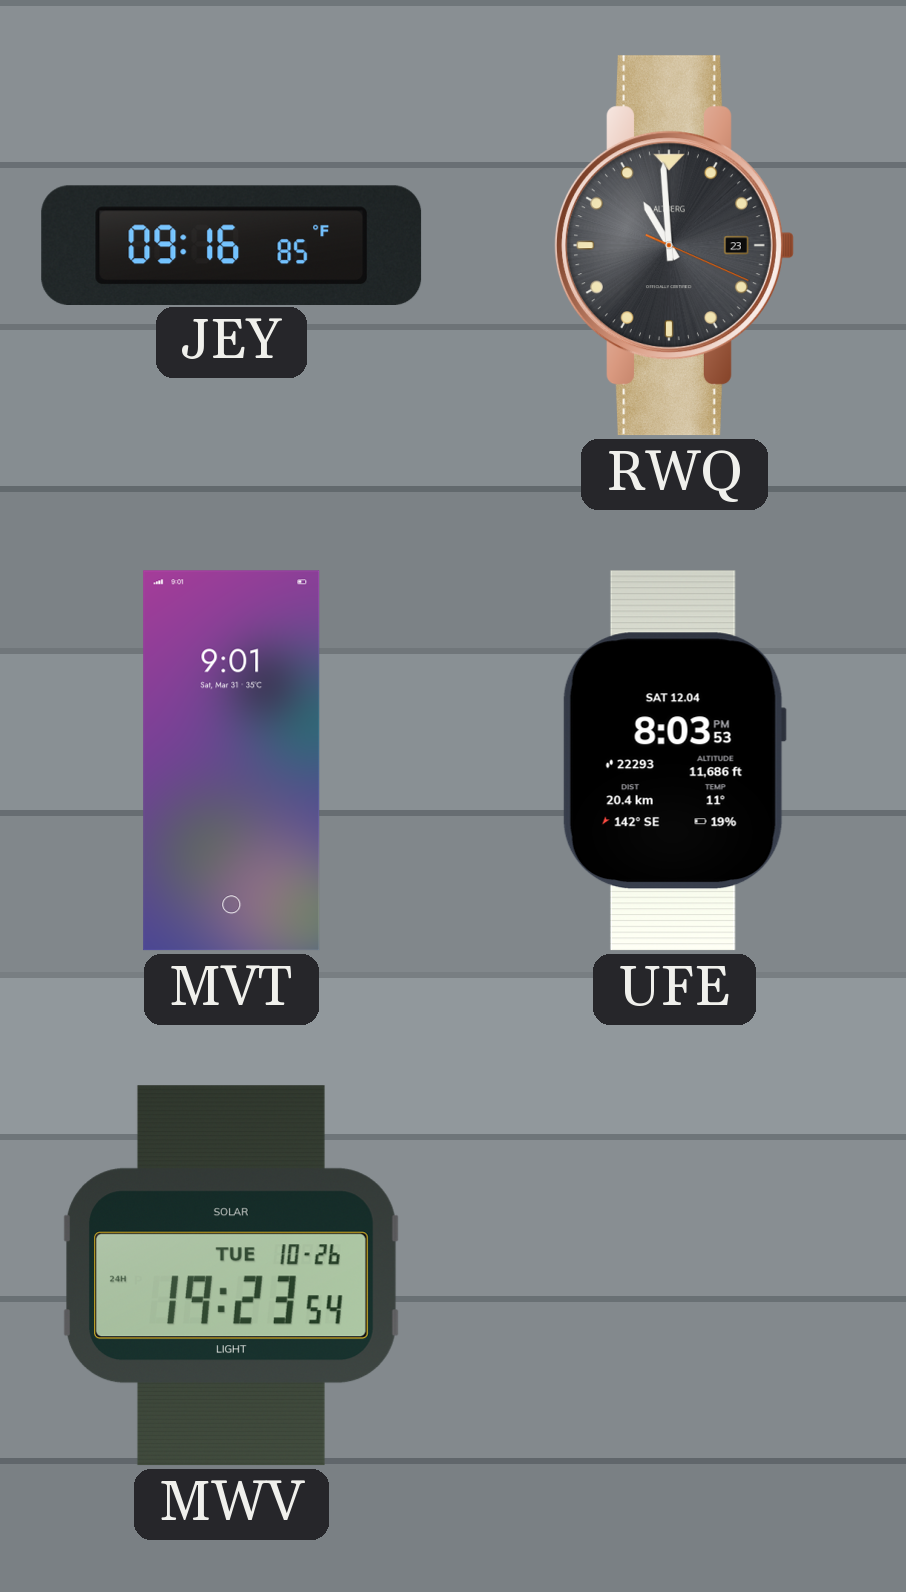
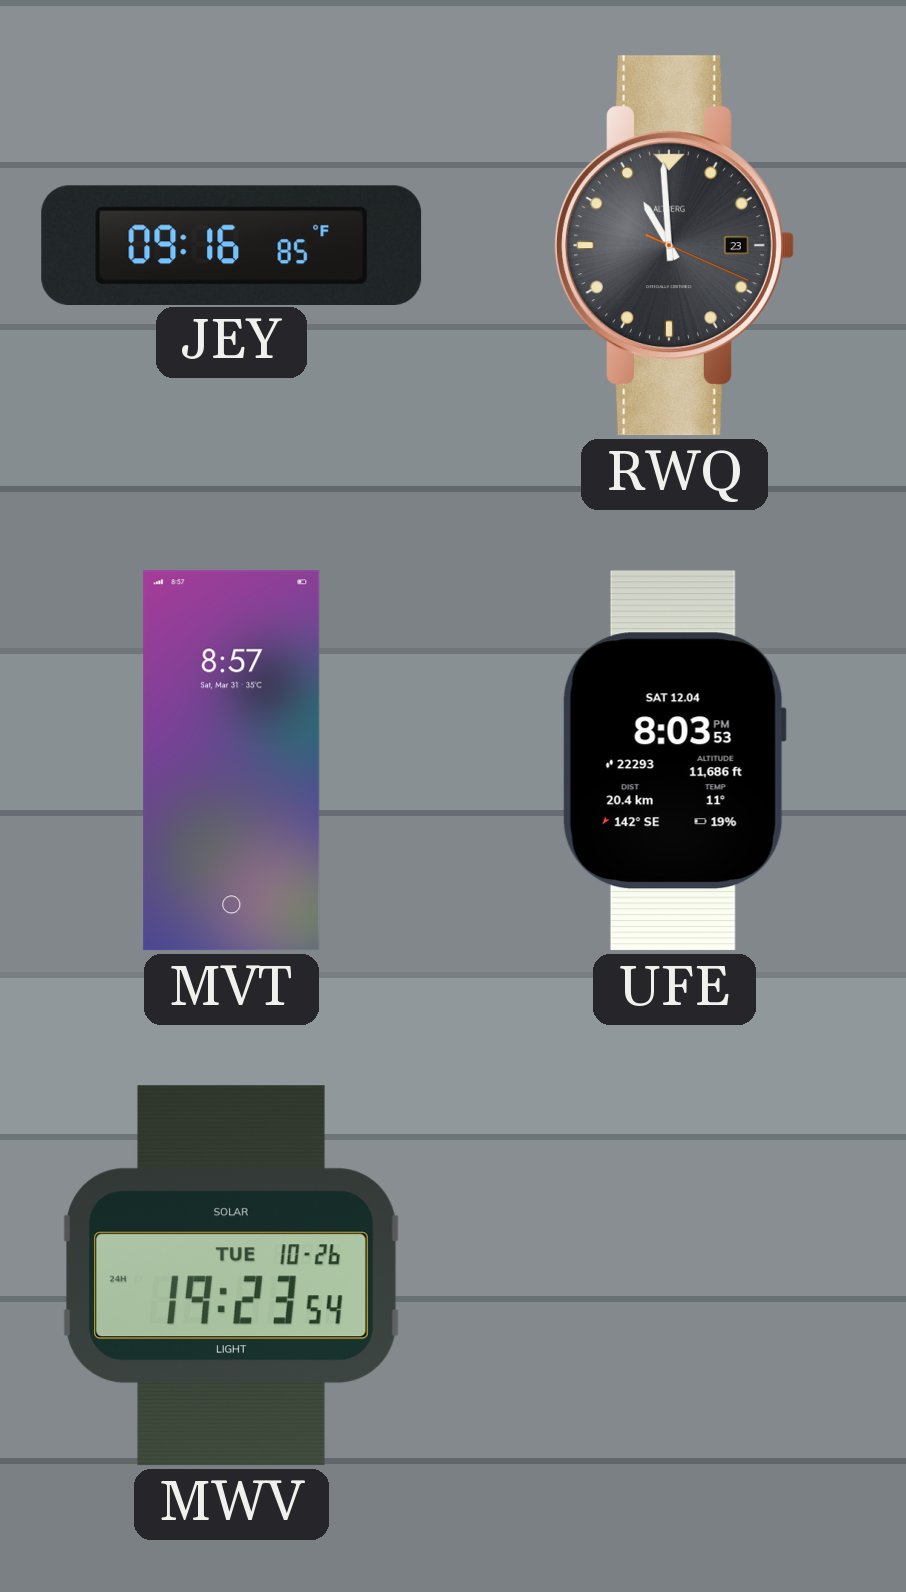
MVT: 9:01 -> 8:57 (232, 761)
